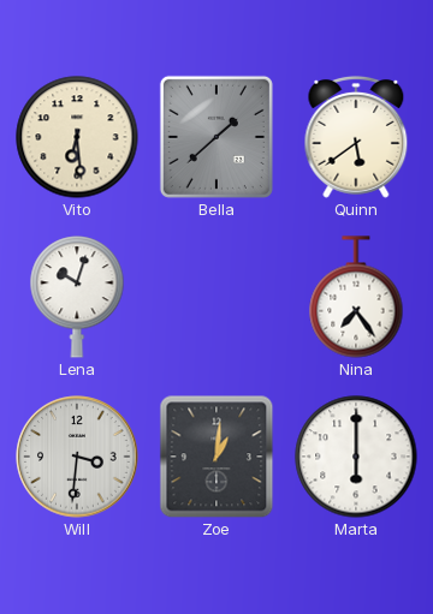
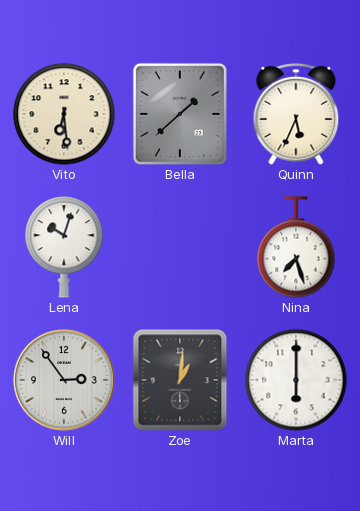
Quinn: 5:39 -> 5:34 (296, 114)
Nina: 7:24 -> 7:27 (296, 247)
Will: 3:31 -> 2:54 (64, 380)
